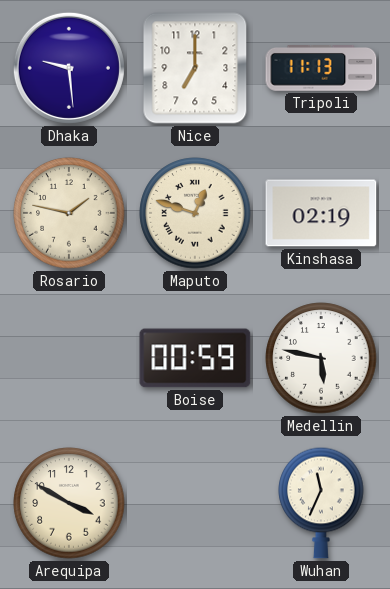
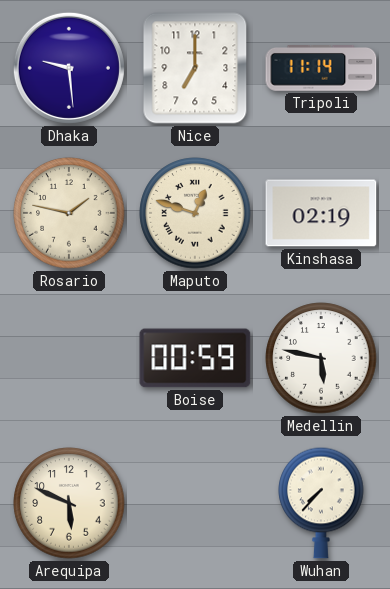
Tripoli: 11:13 -> 11:14 (321, 69)
Arequipa: 3:50 -> 5:49 (69, 503)
Wuhan: 11:34 -> 7:37 (321, 503)
